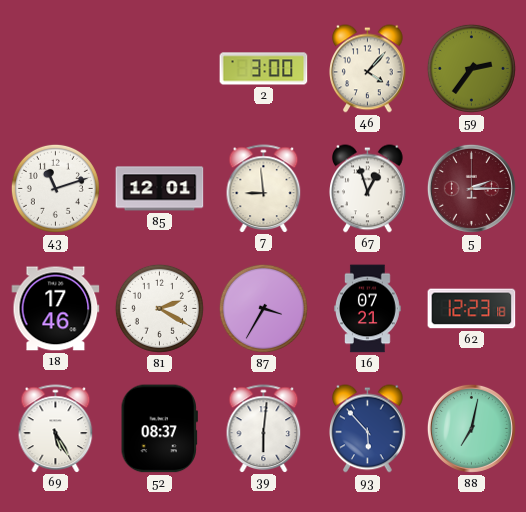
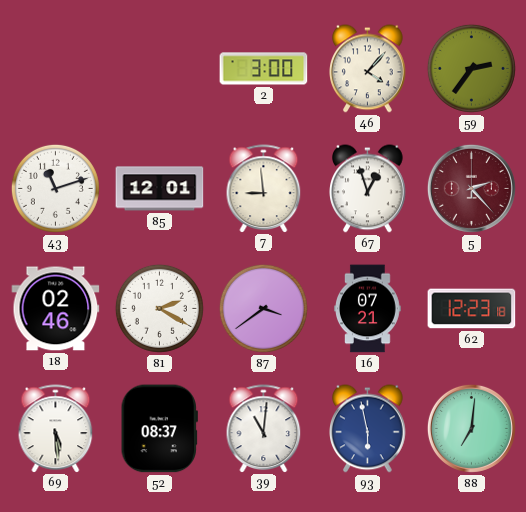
5: 2:15 -> 2:23 (471, 188)
18: 17:46 -> 02:46 (56, 309)
87: 3:35 -> 3:39 (263, 308)
69: 5:25 -> 5:29 (56, 428)
39: 6:01 -> 11:01 (264, 428)
93: 5:53 -> 5:58 (368, 429)
88: 7:02 -> 7:01 (471, 428)
